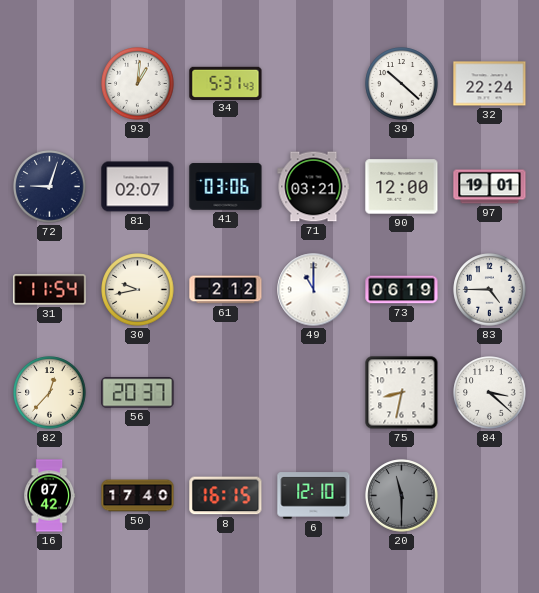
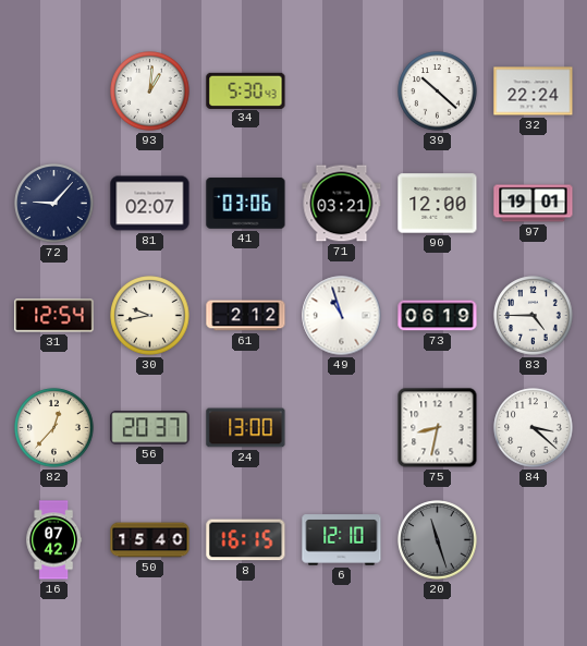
34: 5:31 -> 5:30 (246, 90)
72: 9:03 -> 9:07 (54, 204)
31: 11:54 -> 12:54 (54, 316)
49: 11:00 -> 10:57 (342, 316)
24: none -> 13:00 (246, 428)
50: 17:40 -> 15:40 (150, 540)
20: 11:30 -> 11:27 (438, 540)
